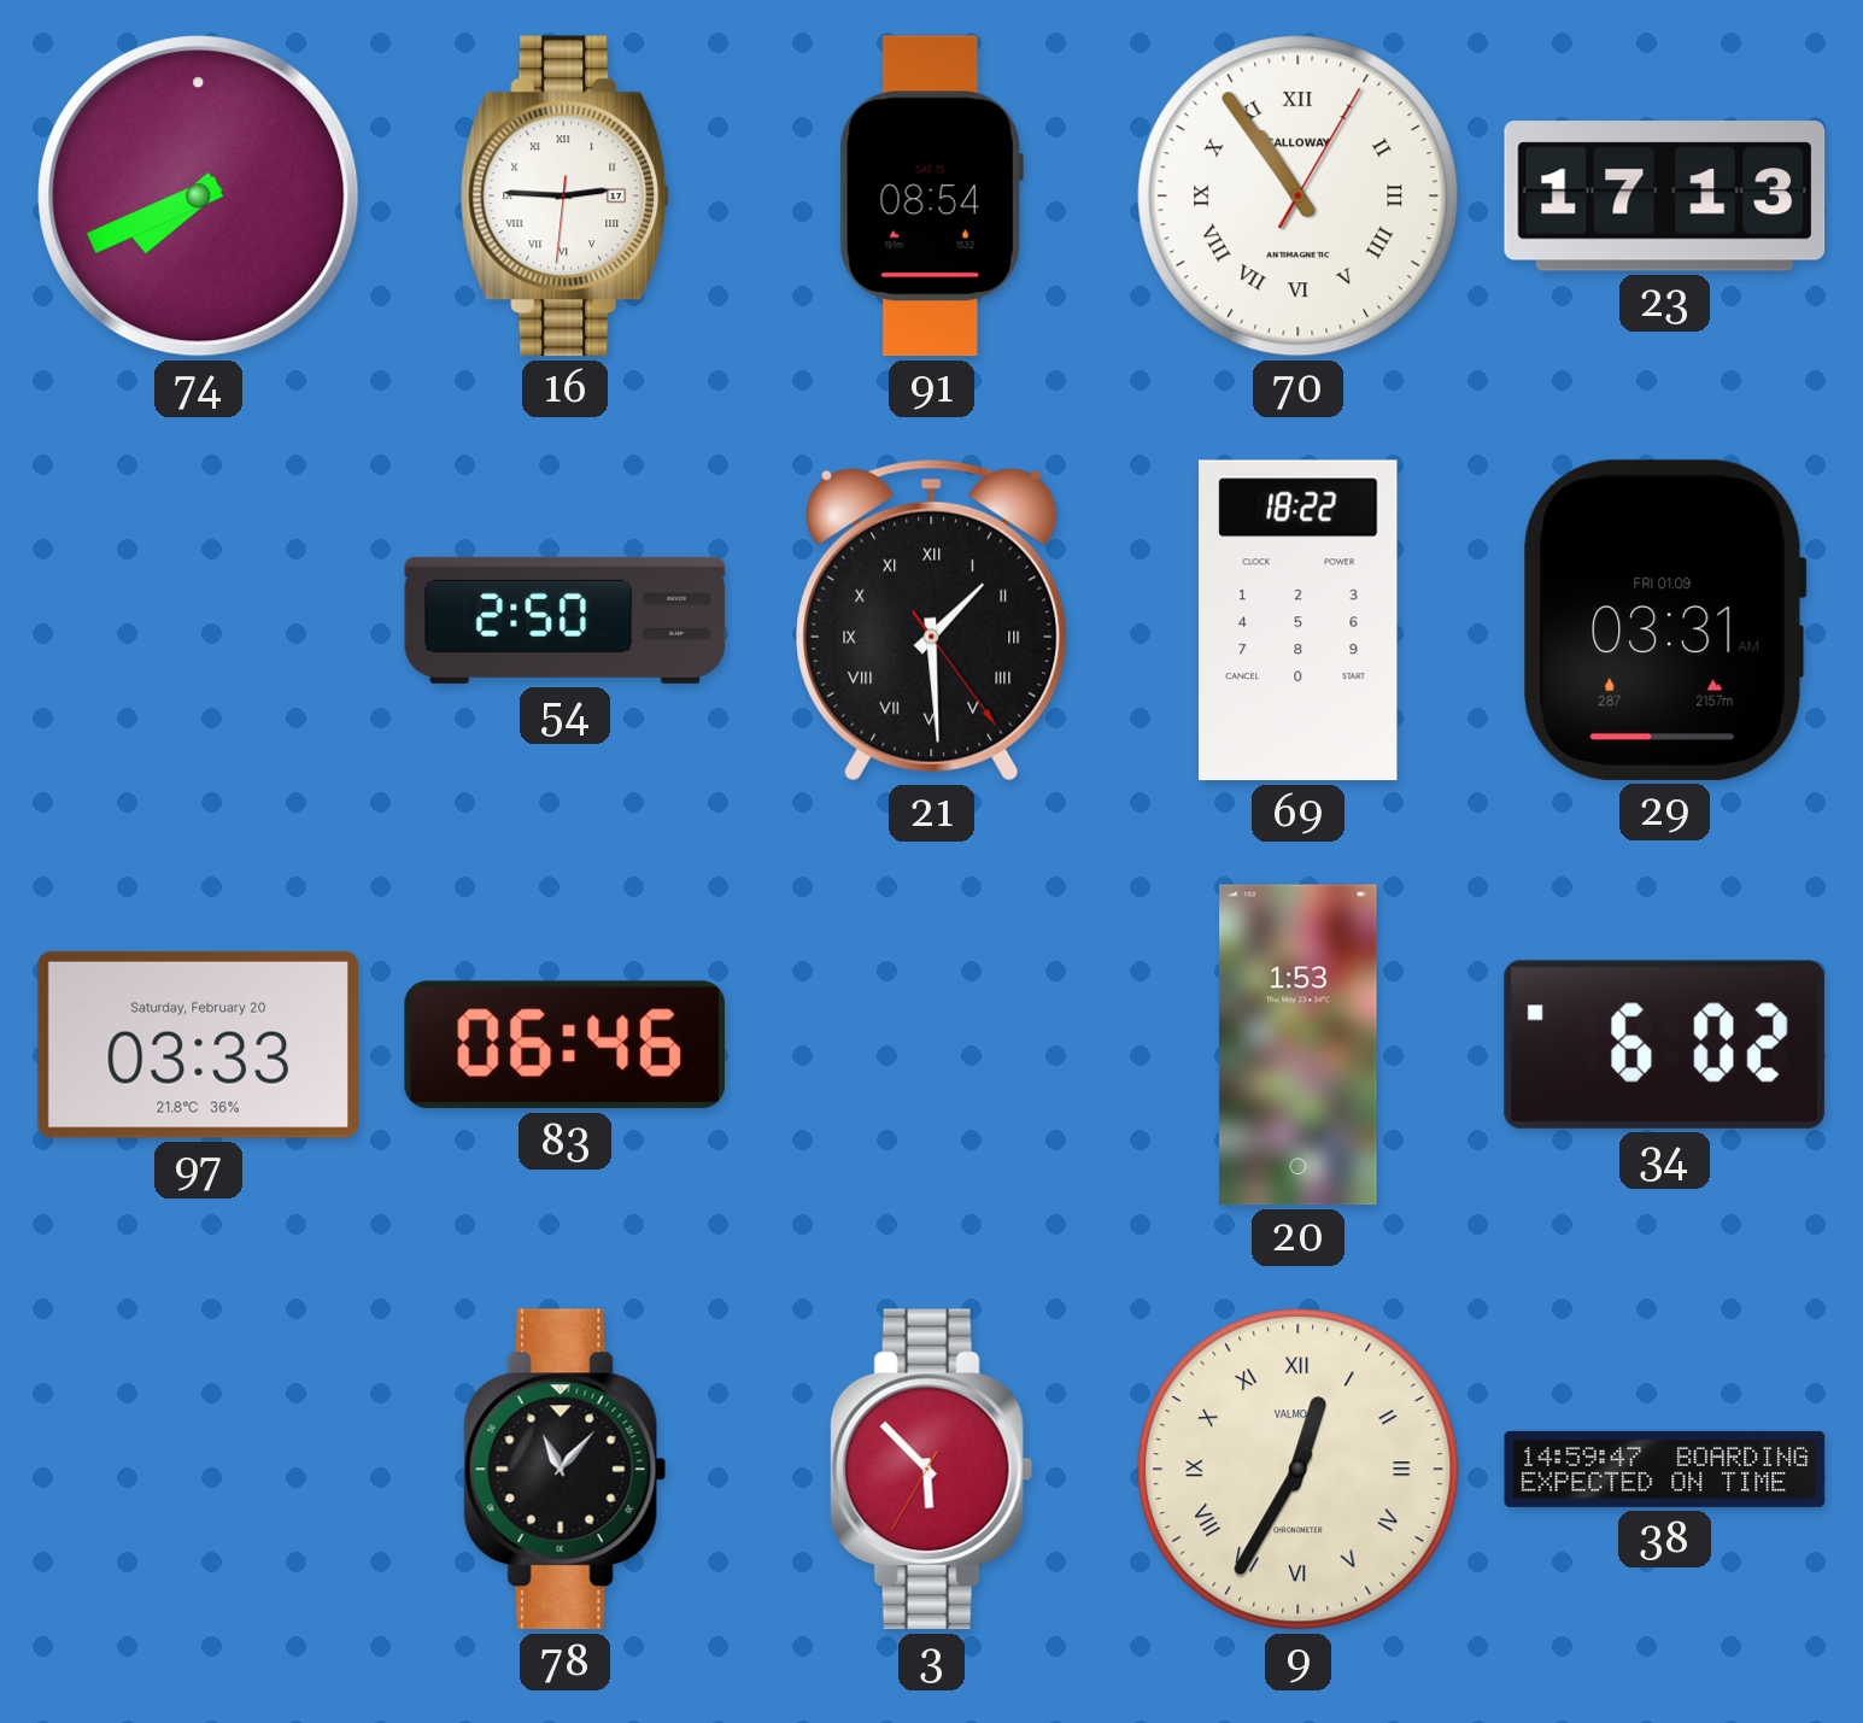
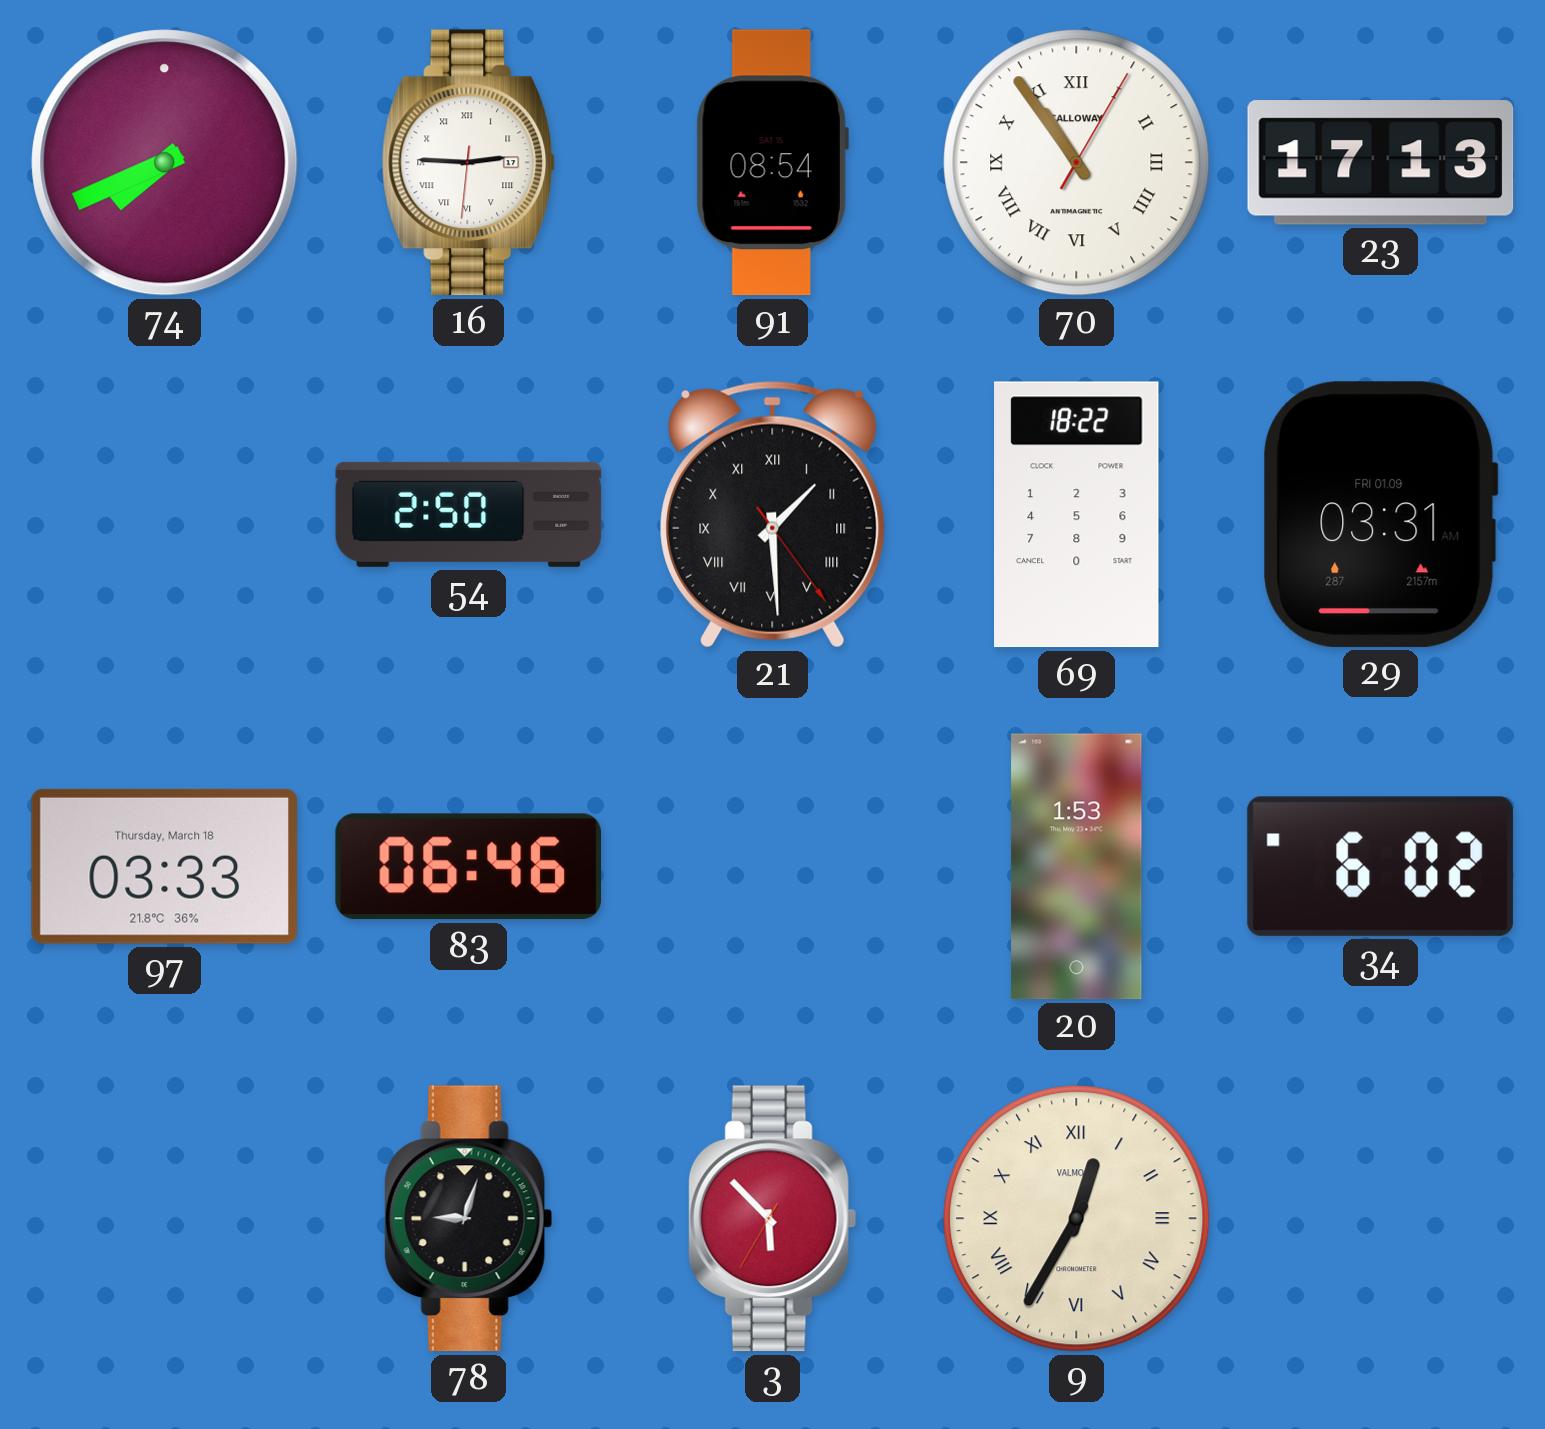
97 date: Saturday, February 20 -> Thursday, March 18 (164, 866)
78: 11:07 -> 9:03 (468, 1219)
38: 14:59 -> none (1665, 1469)
